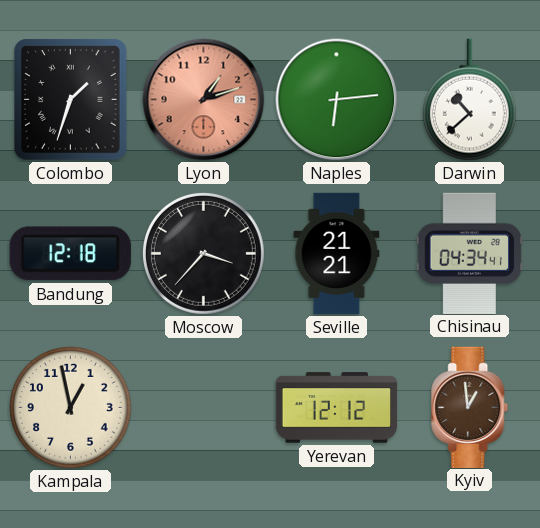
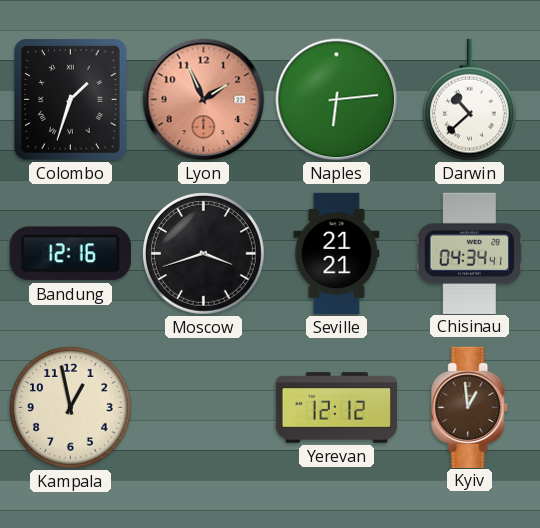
Lyon: 1:12 -> 1:56 (204, 100)
Bandung: 12:18 -> 12:16 (70, 254)
Moscow: 3:37 -> 3:42 (203, 253)
